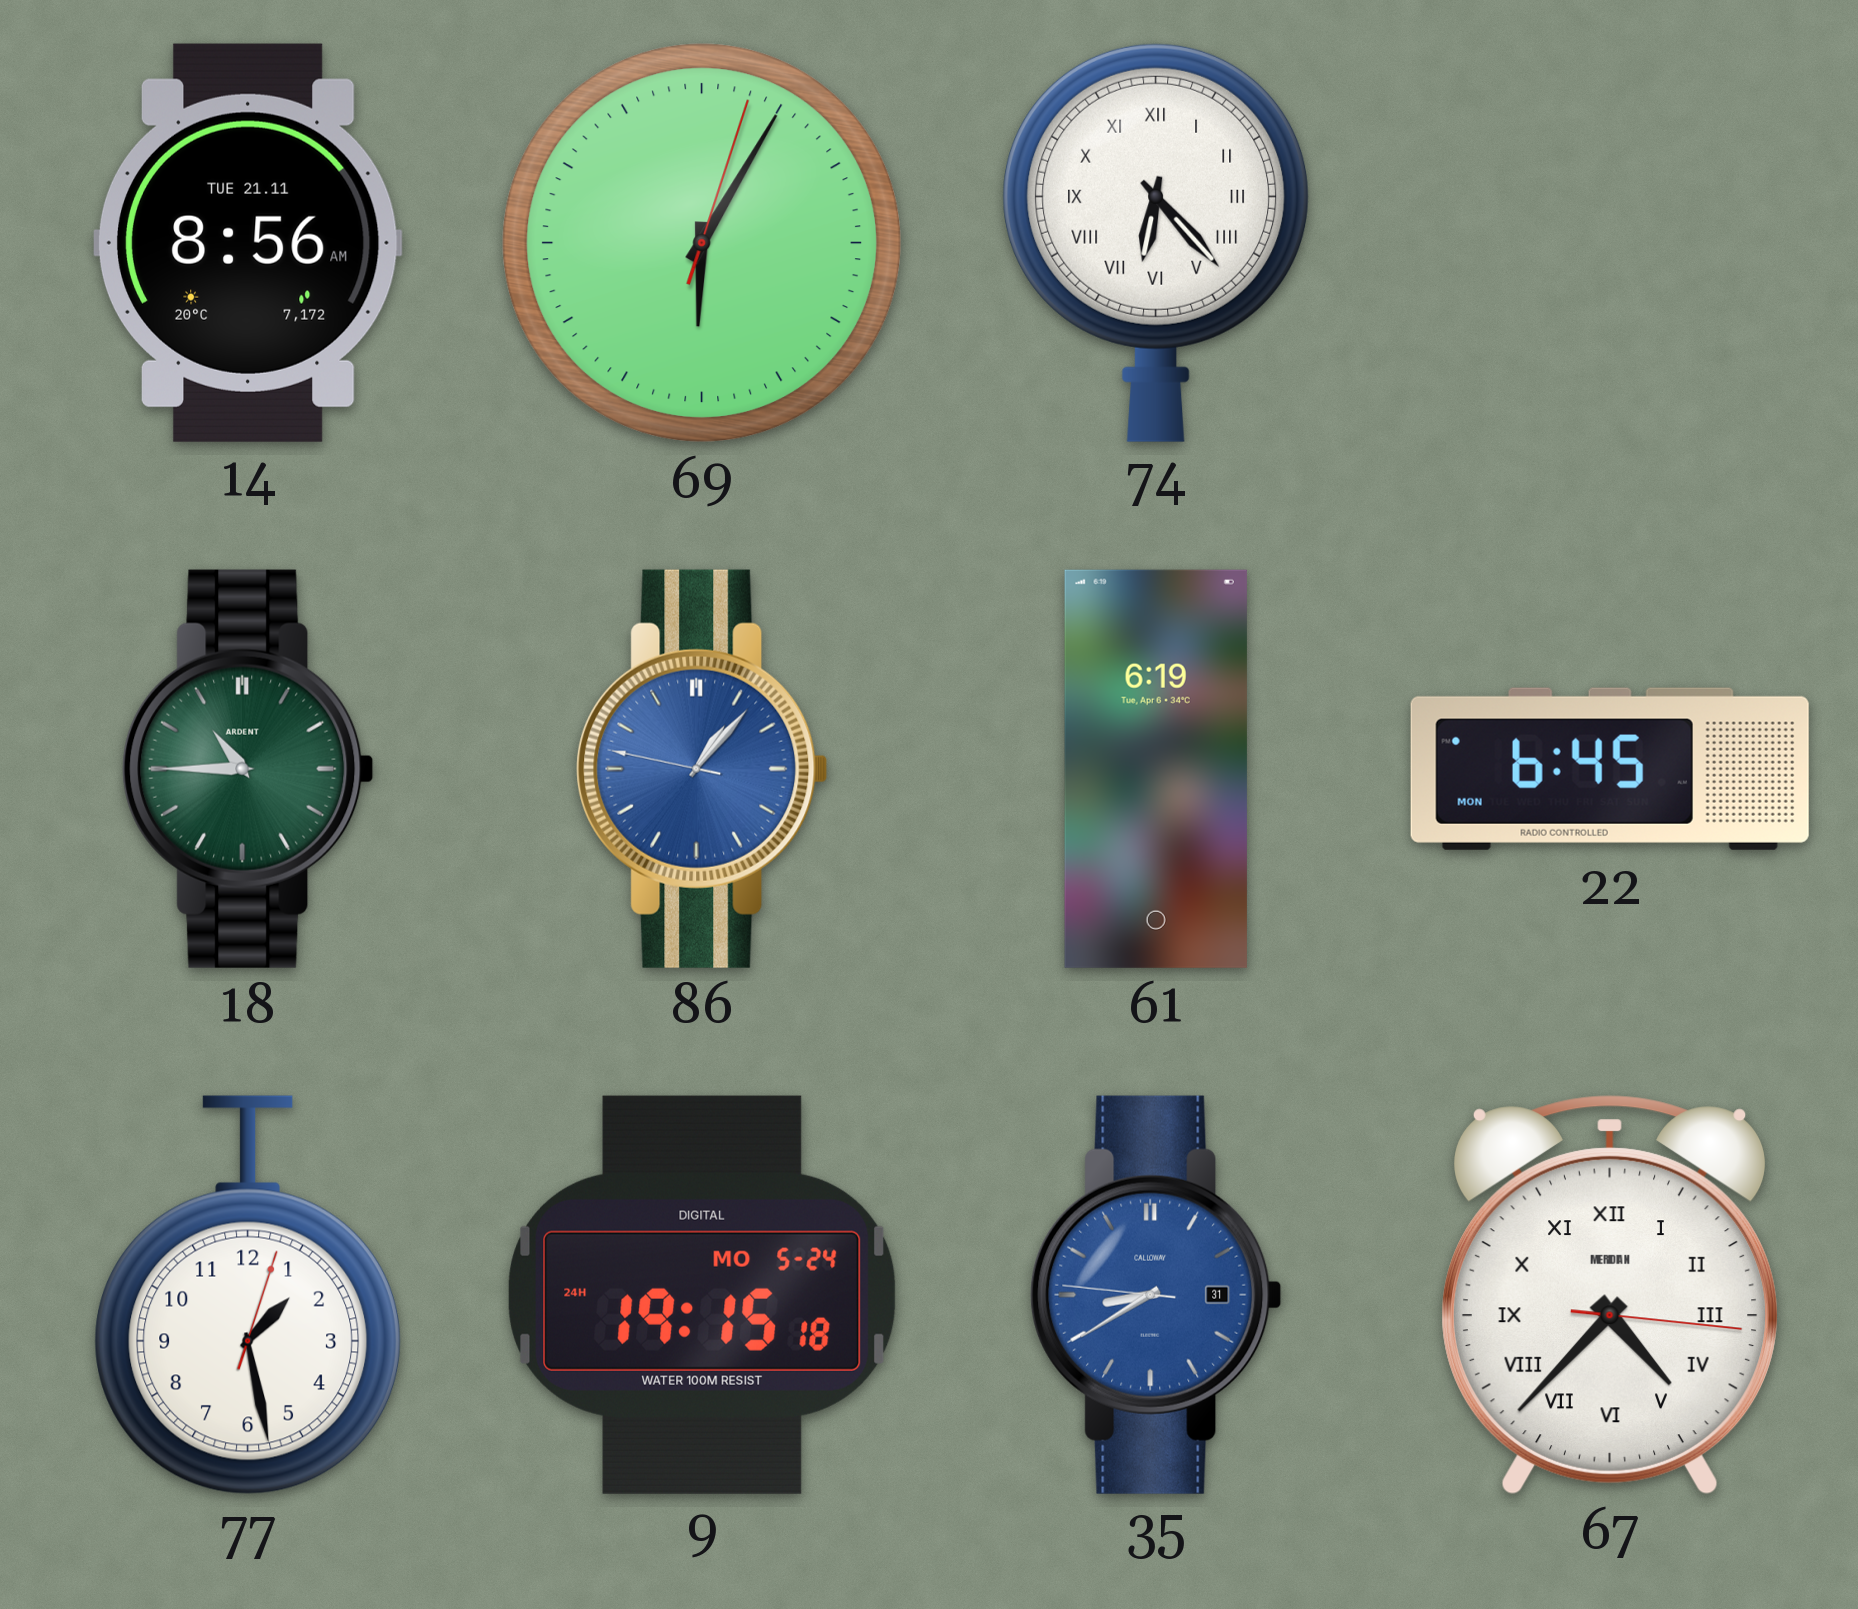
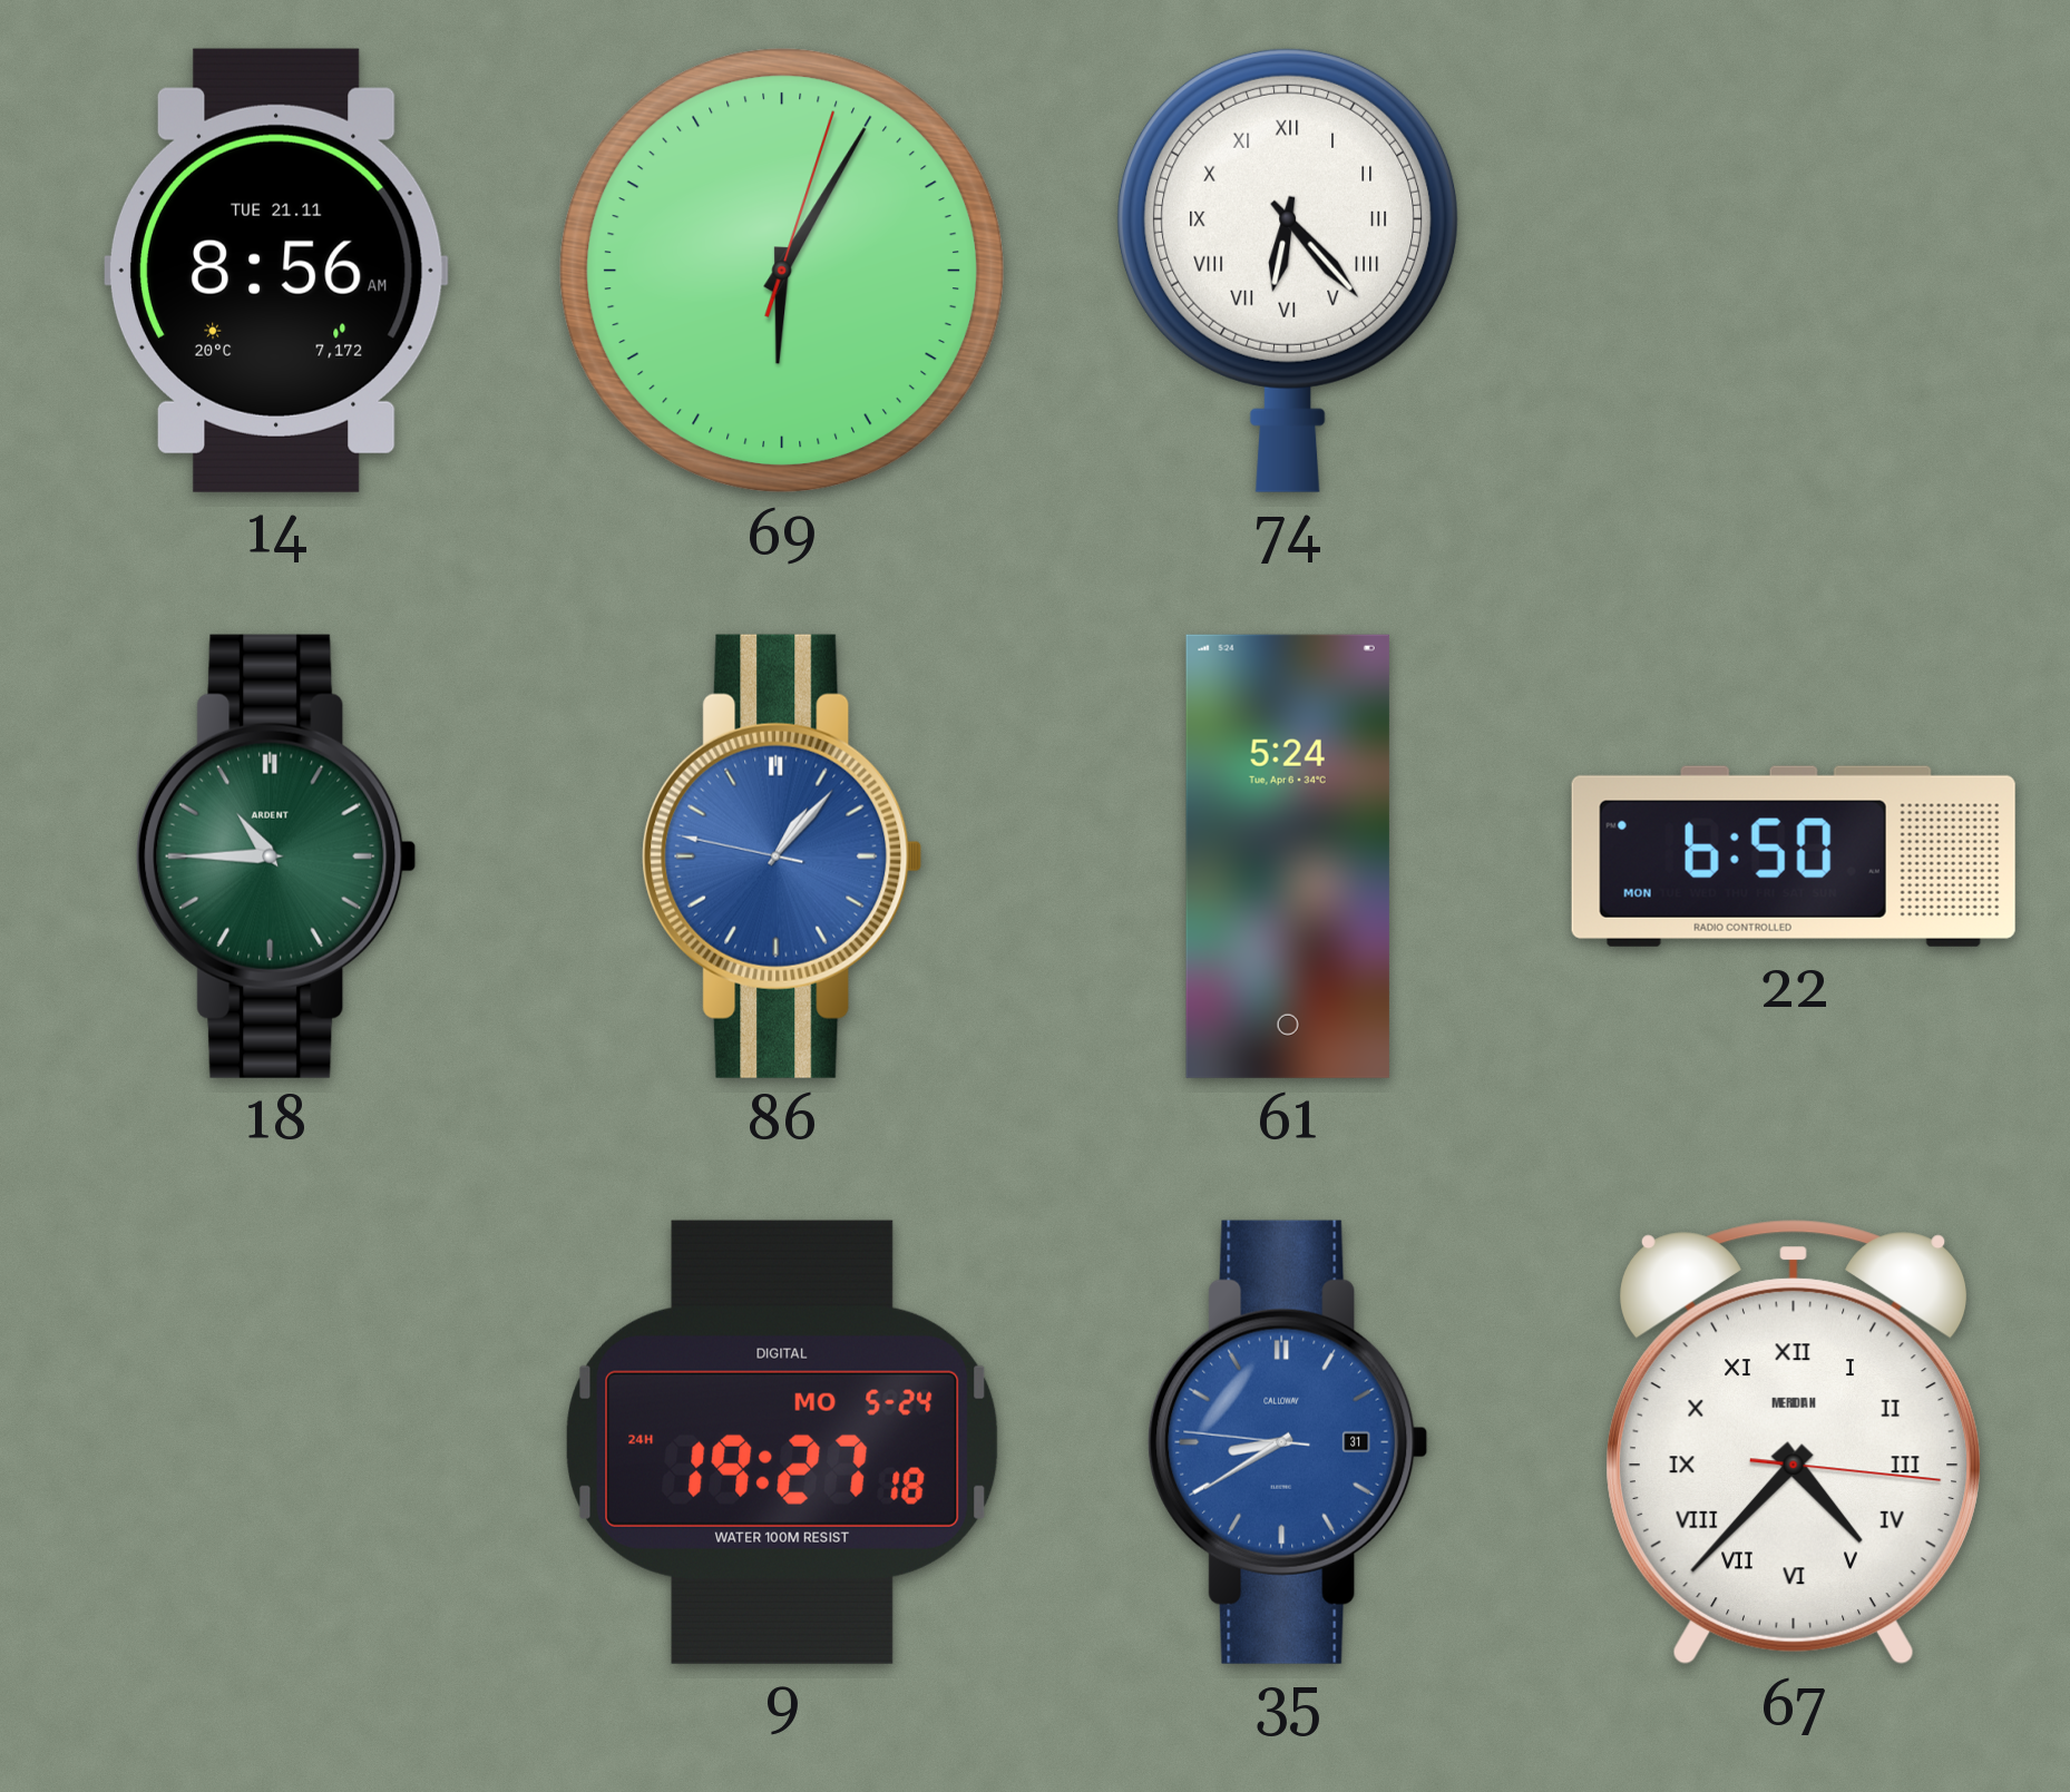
61: 6:19 -> 5:24 (1288, 856)
22: 6:45 -> 6:50 (1794, 856)
77: 1:28 -> none (248, 1295)
9: 19:15 -> 19:27 (782, 1442)
